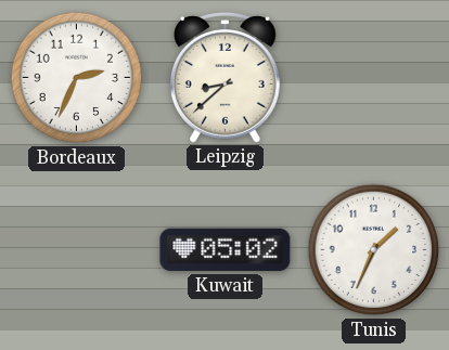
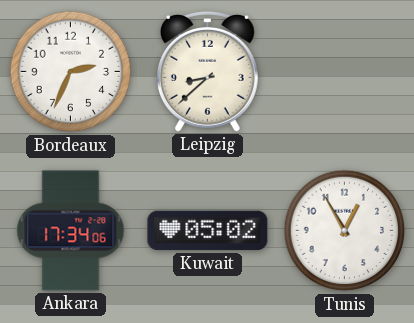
Ankara: none -> 17:34 (71, 231)
Tunis: 1:34 -> 12:55 (345, 231)
